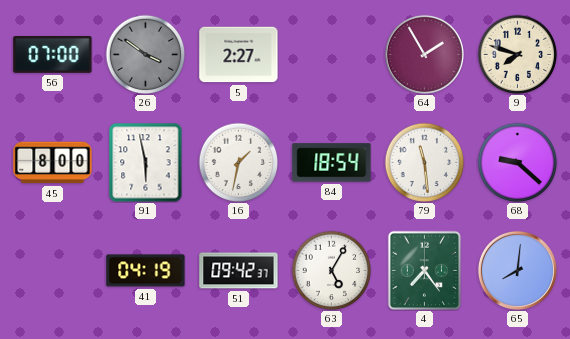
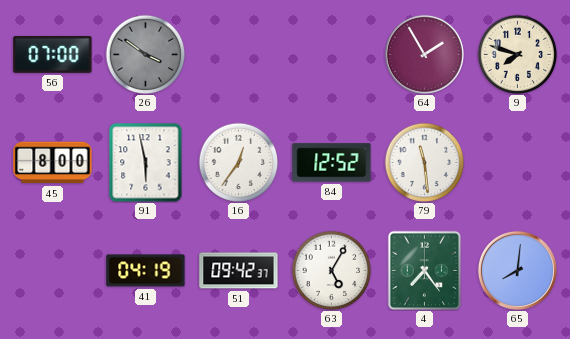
5: 2:27 -> none (239, 55)
16: 1:32 -> 12:36 (238, 162)
84: 18:54 -> 12:52 (332, 163)
68: 9:22 -> none (517, 162)
